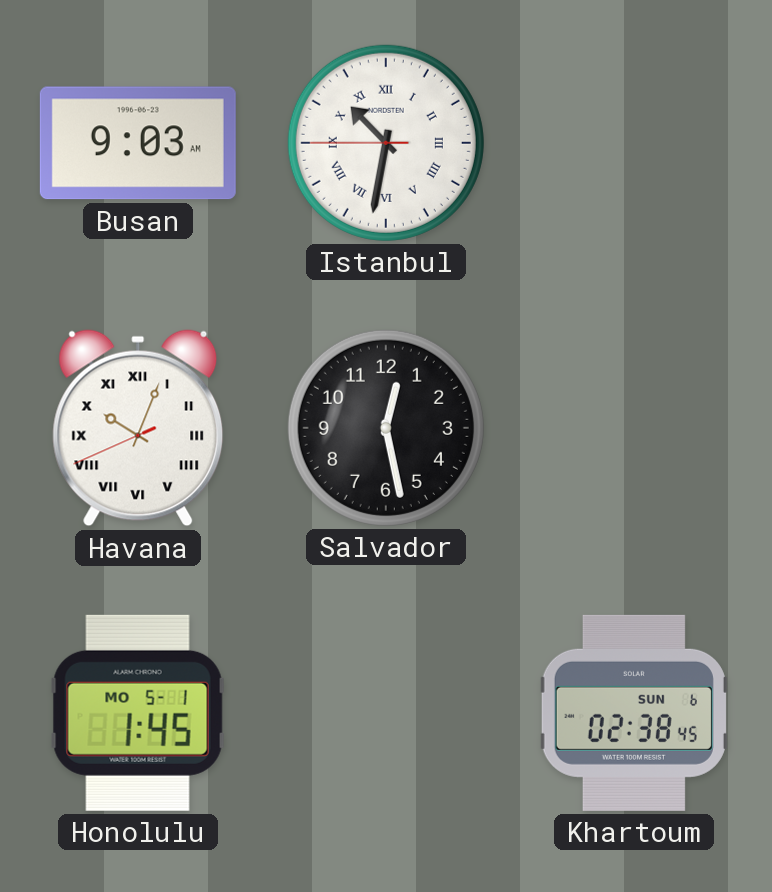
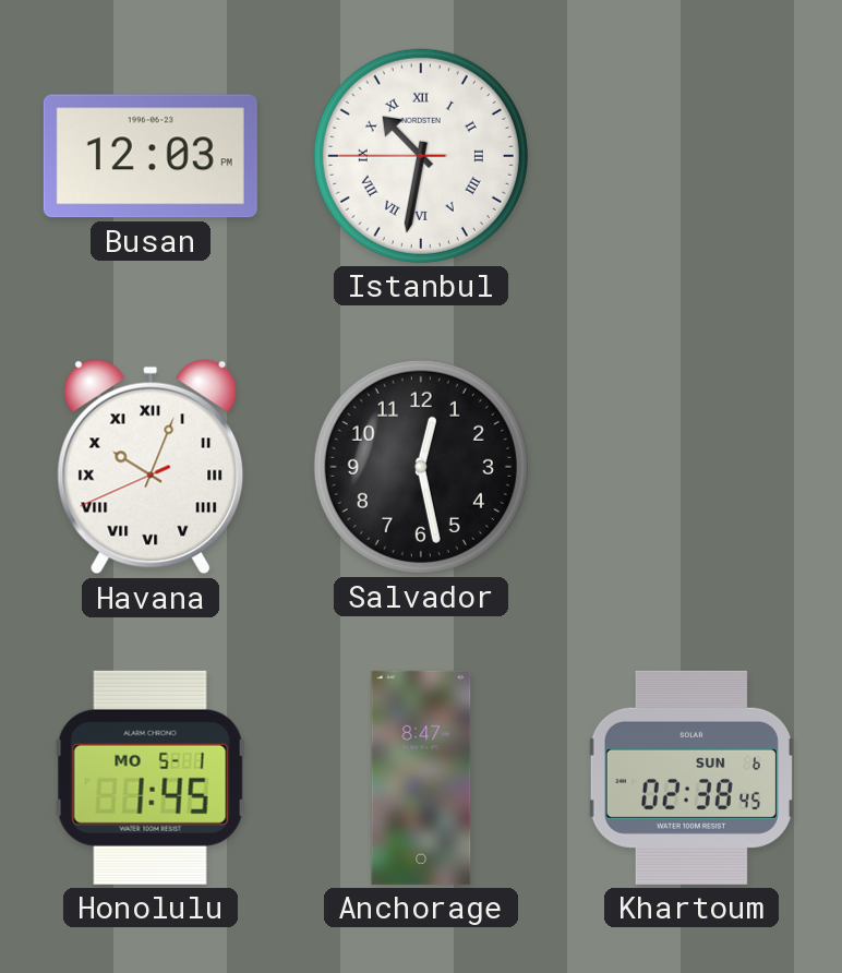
Busan: 9:03 -> 12:03 (151, 156)
Anchorage: none -> 8:47 (421, 778)
